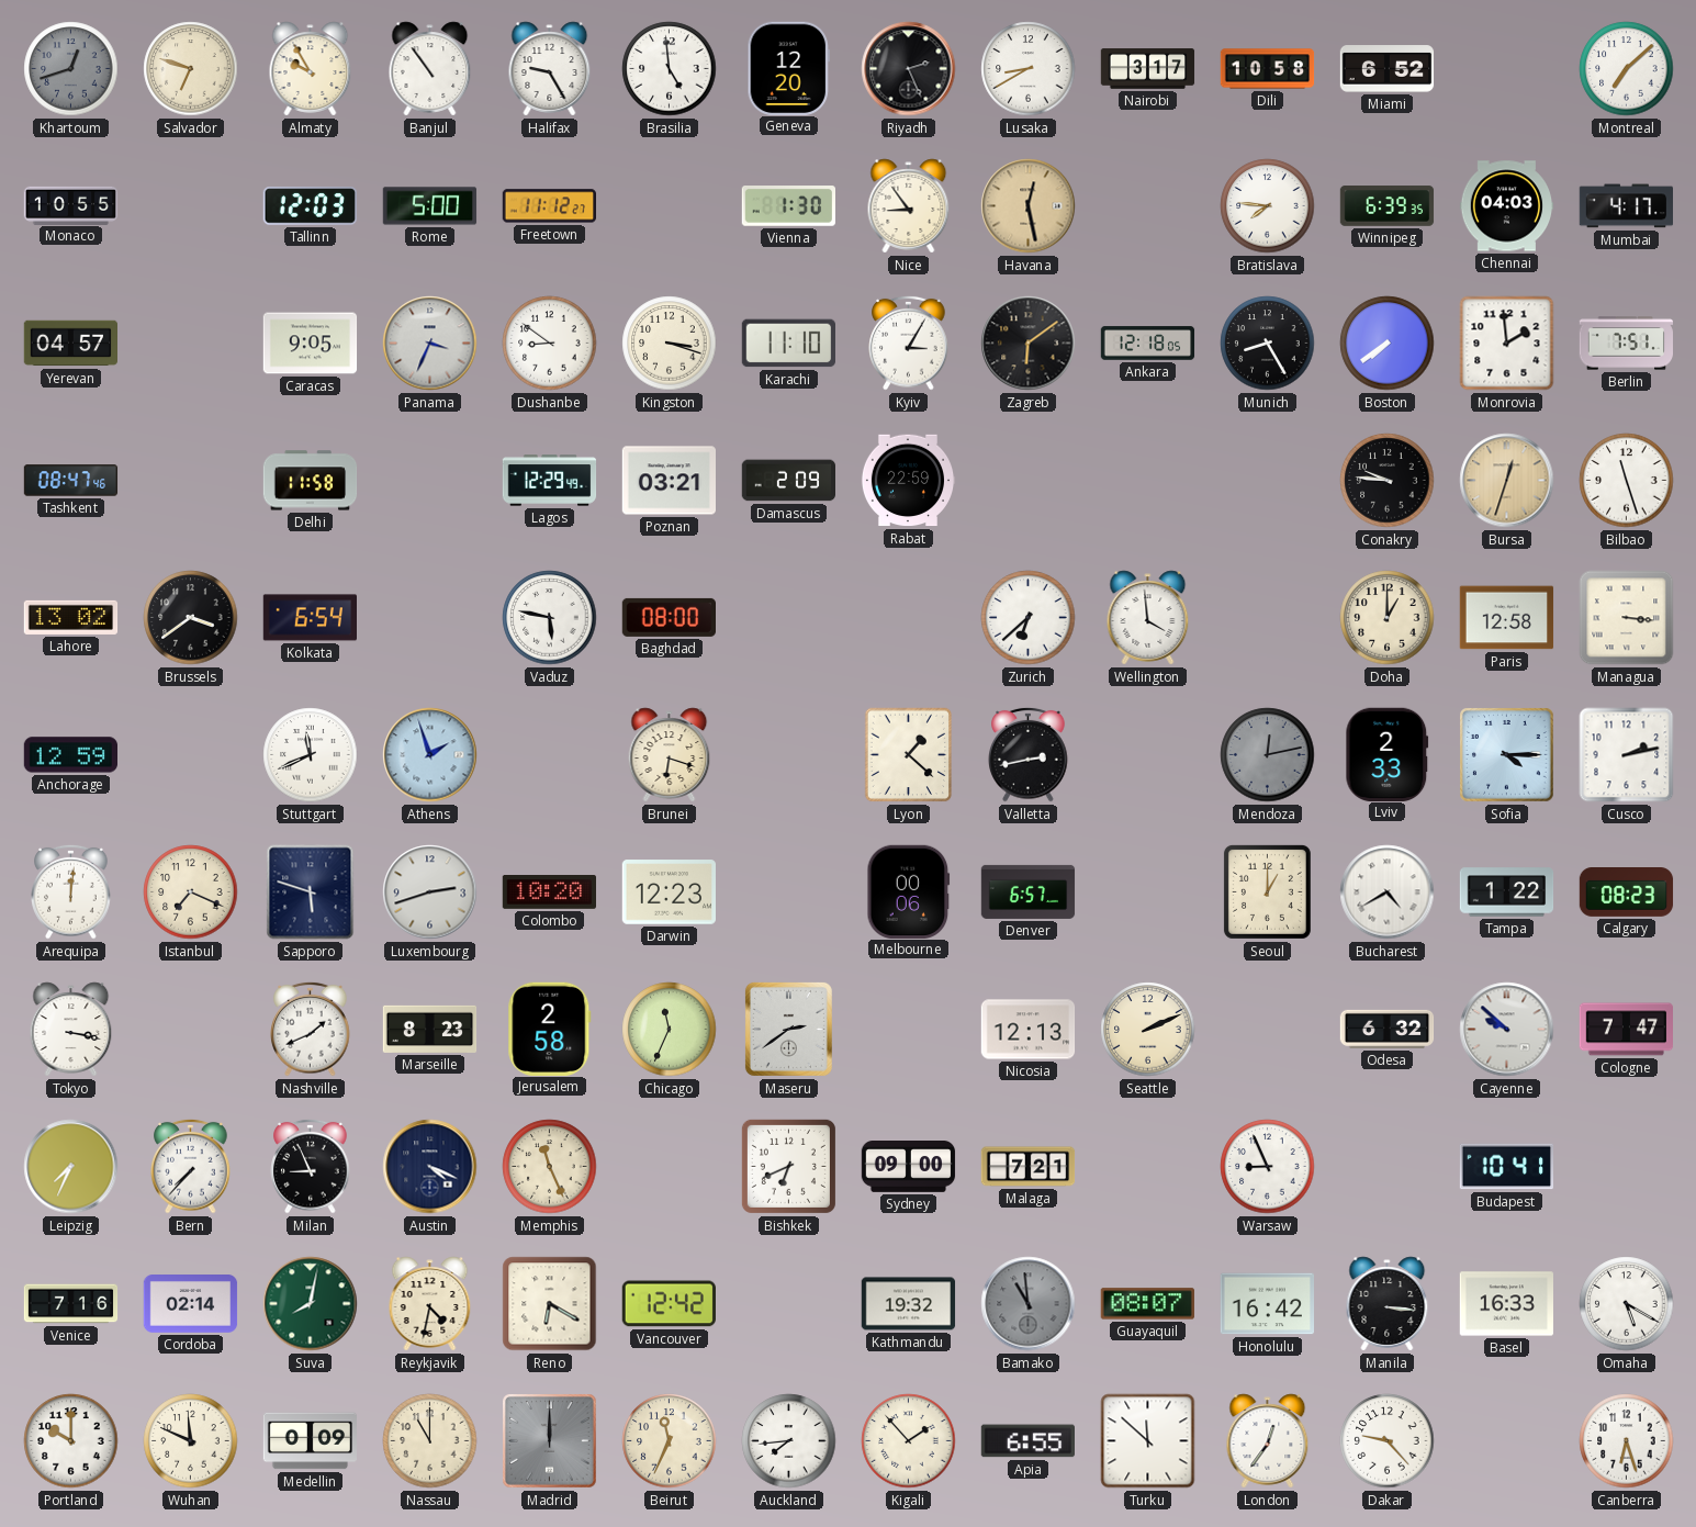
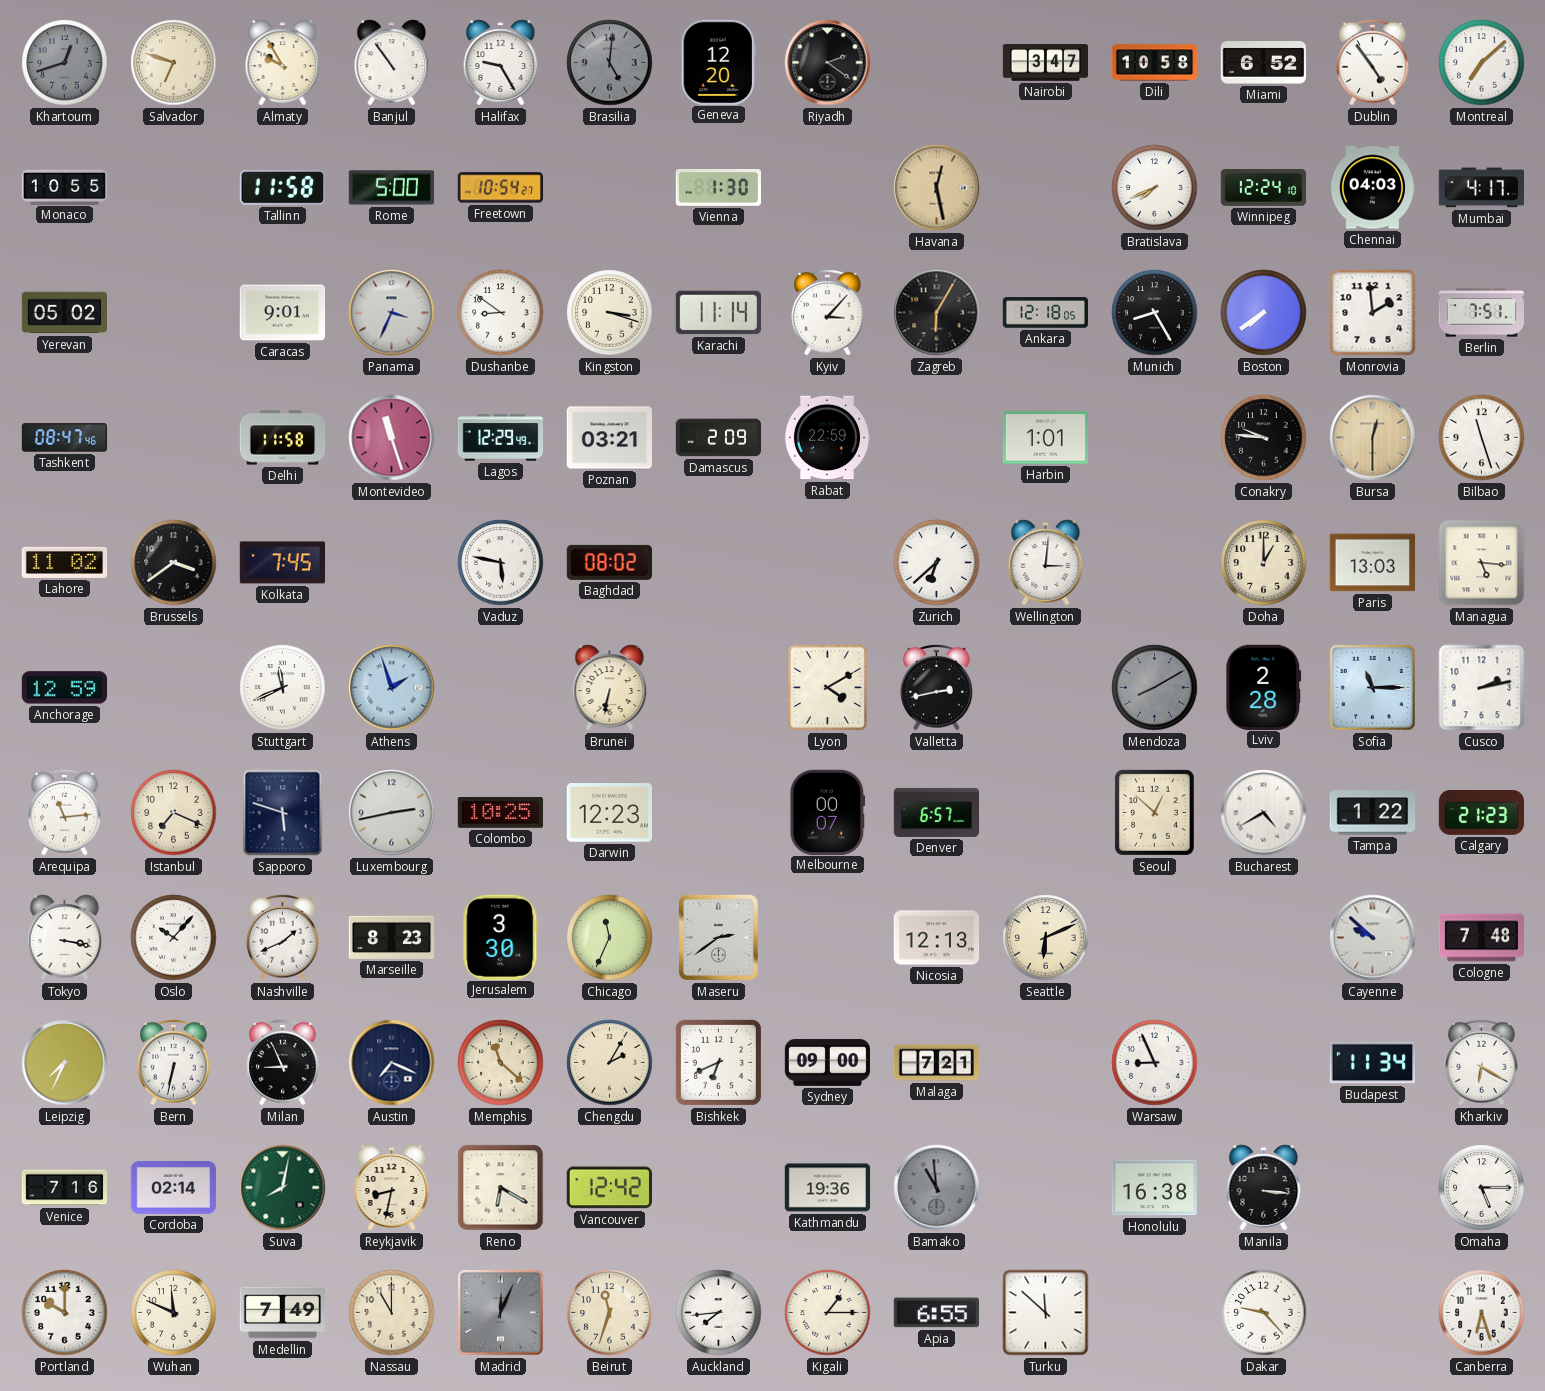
Brasilia: 4:59 -> 5:01 (610, 63)
Brasilia dial: white -> grey (610, 63)
Riyadh: 2:26 -> 2:21 (828, 63)
Lusaka: 8:40 -> none (1029, 69)
Nairobi: 3:17 -> 3:47 (1046, 63)
Dublin: none -> 4:54 (1373, 62)
Tallinn: 12:03 -> 11:58 (282, 188)
Freetown: 11:12 -> 10:54 (500, 188)
Nice: 8:54 -> none (909, 206)
Bratislava: 7:46 -> 7:41 (1155, 188)
Winnipeg: 6:39 -> 12:24 (1264, 188)
Yerevan: 04:57 -> 05:02 (65, 313)
Caracas: 9:05 -> 9:01 (283, 313)
Karachi: 11:10 -> 11:14 (718, 313)
Kyiv: 3:05 -> 3:07 (828, 312)
Zagreb: 6:09 -> 6:05 (937, 313)
Montevideo: none -> 11:27 (392, 438)
Harbin: none -> 1:01 (1045, 438)
Bursa: 12:33 -> 12:30 (1373, 438)
Lahore: 13:02 -> 11:02 (65, 562)
Kolkata: 6:54 -> 7:45 (283, 563)
Baghdad: 08:00 -> 08:02 (609, 562)
Wellington: 3:59 -> 3:01 (1046, 563)
Paris: 12:58 -> 13:03 (1373, 563)
Managua: 3:16 -> 5:16 (1482, 563)
Brunei: 6:18 -> 6:32 (610, 688)
Lyon: 1:22 -> 4:10 (828, 688)
Mendoza: 12:13 -> 8:10 (1155, 688)
Lviv: 2:33 -> 2:28 (1264, 687)
Sofia: 4:15 -> 11:15 (1373, 688)
Arequipa: 12:01 -> 11:14 (65, 812)
Luxembourg: 2:42 -> 2:43 (392, 813)
Colombo: 10:20 -> 10:25 (500, 813)
Melbourne: 00:06 -> 00:07 (828, 812)
Seoul: 1:00 -> 12:52 (1154, 812)
Calgary: 08:23 -> 21:23 (1482, 813)
Oslo: none -> 10:07 (174, 938)
Jerusalem: 2:58 -> 3:30 (501, 937)
Seattle: 2:11 -> 6:11 (1046, 938)
Odesa: 6:32 -> none (1388, 1029)
Cologne: 7:47 -> 7:48 (1482, 938)
Bern: 7:37 -> 6:32 (174, 1062)
Austin: 4:19 -> 7:19 (392, 1063)
Memphis: 11:26 -> 11:22 (501, 1063)
Chengdu: none -> 2:05 (610, 1063)
Budapest: 10:41 -> 11:34 (1372, 1063)
Kharkiv: none -> 6:20 (1482, 1062)
Reykjavik: 4:32 -> 8:32 (392, 1188)
Kathmandu: 19:32 -> 19:36 (828, 1188)
Guayaquil: 08:07 -> none (1147, 1304)
Honolulu: 16:42 -> 16:38 (1154, 1188)
Basel: 16:33 -> none (1506, 1304)
Omaha: 5:20 -> 5:15 (1482, 1188)
Medellin: 0:09 -> 7:49 (283, 1313)
Madrid: 12:00 -> 12:04 (501, 1313)
Beirut: 11:34 -> 11:33 (610, 1313)
Kigali: 1:53 -> 1:15 (828, 1313)
London: 12:36 -> none (1268, 1441)
